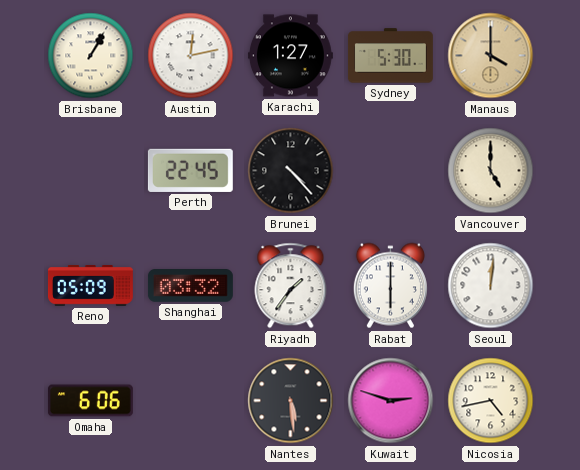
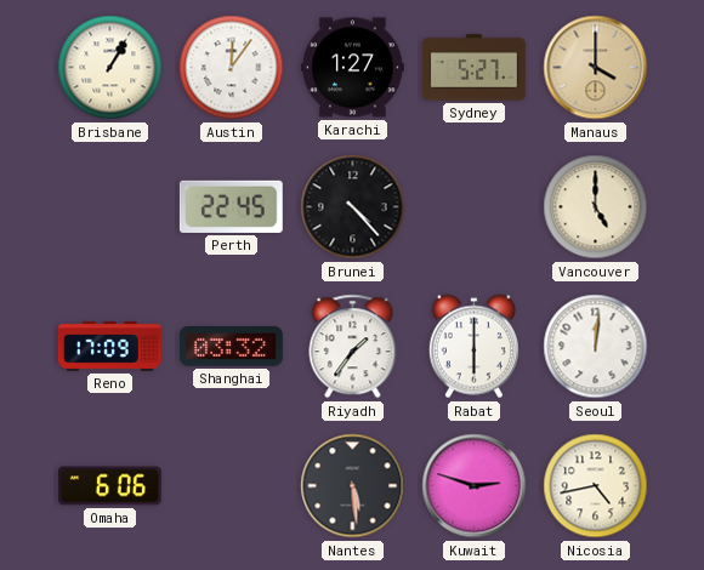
Austin: 12:13 -> 12:06 (232, 68)
Sydney: 5:30 -> 5:27 (473, 68)
Reno: 05:09 -> 17:09 (109, 347)
